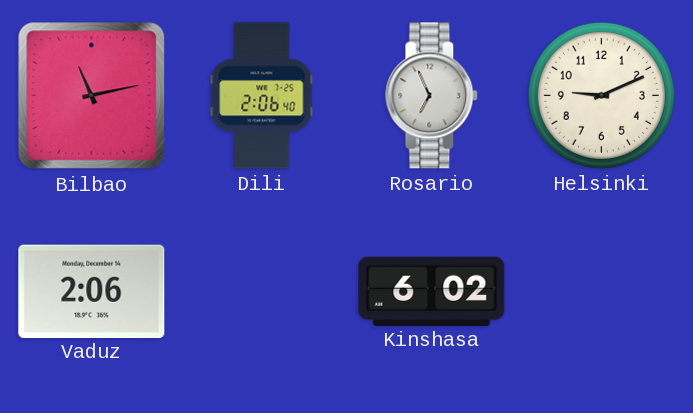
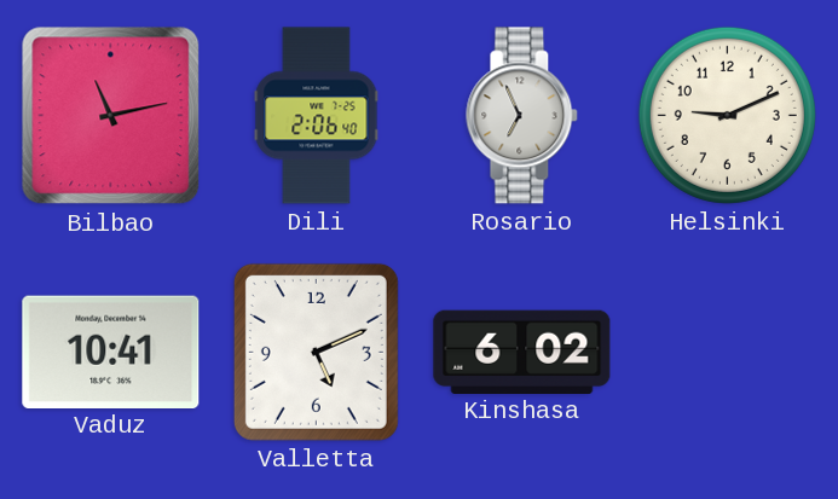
Vaduz: 2:06 -> 10:41 (111, 352)
Valletta: none -> 5:11 (316, 352)
